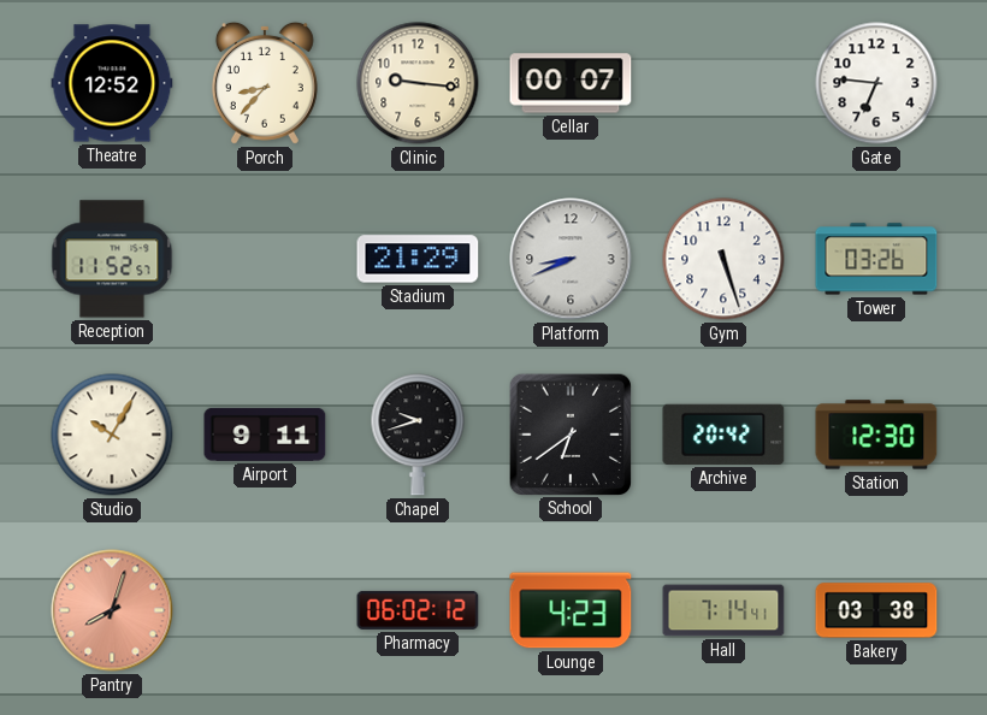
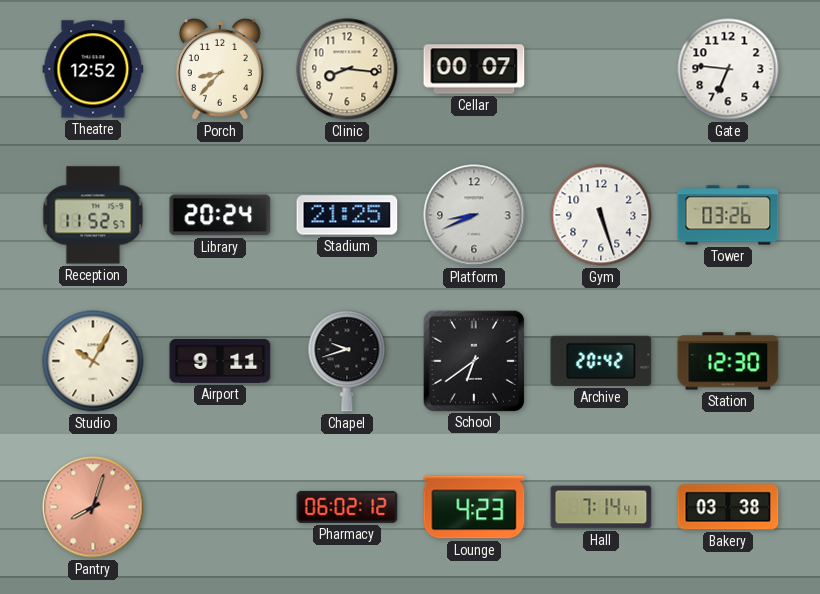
Clinic: 9:16 -> 8:16 (347, 69)
Library: none -> 20:24 (220, 215)
Stadium: 21:29 -> 21:25 (347, 215)
